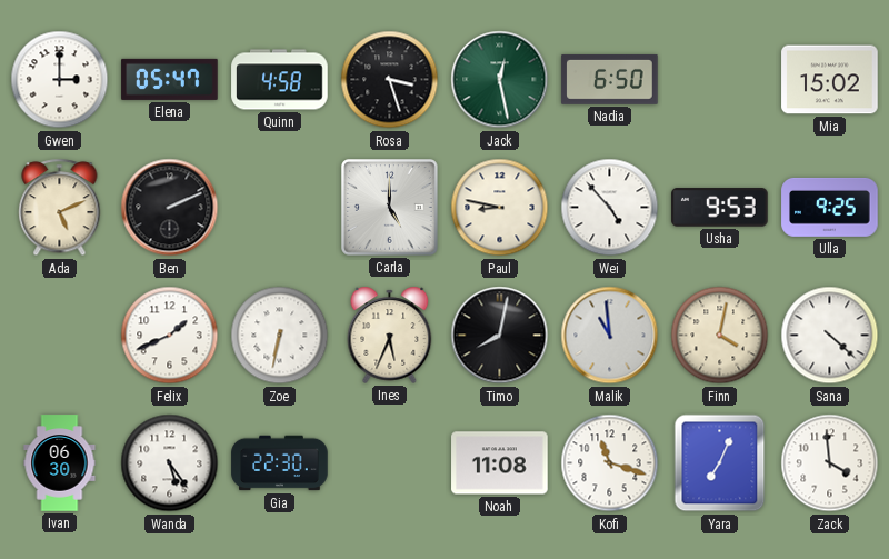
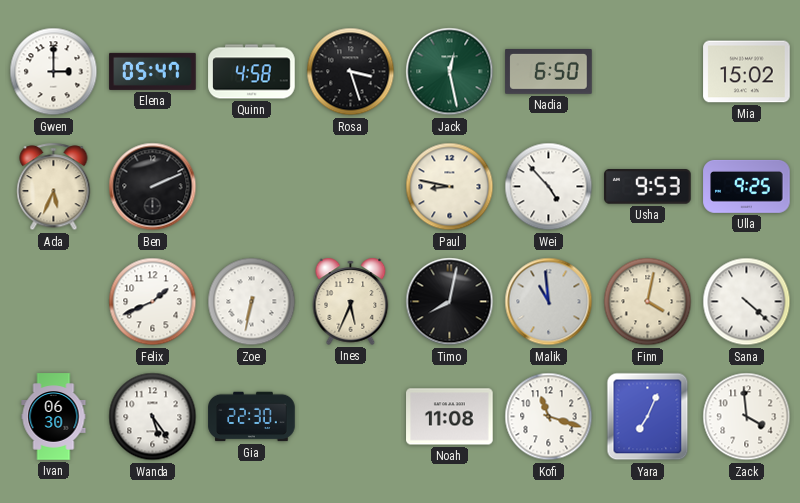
Ada: 5:11 -> 5:34 (54, 187)
Carla: 5:00 -> none (390, 208)
